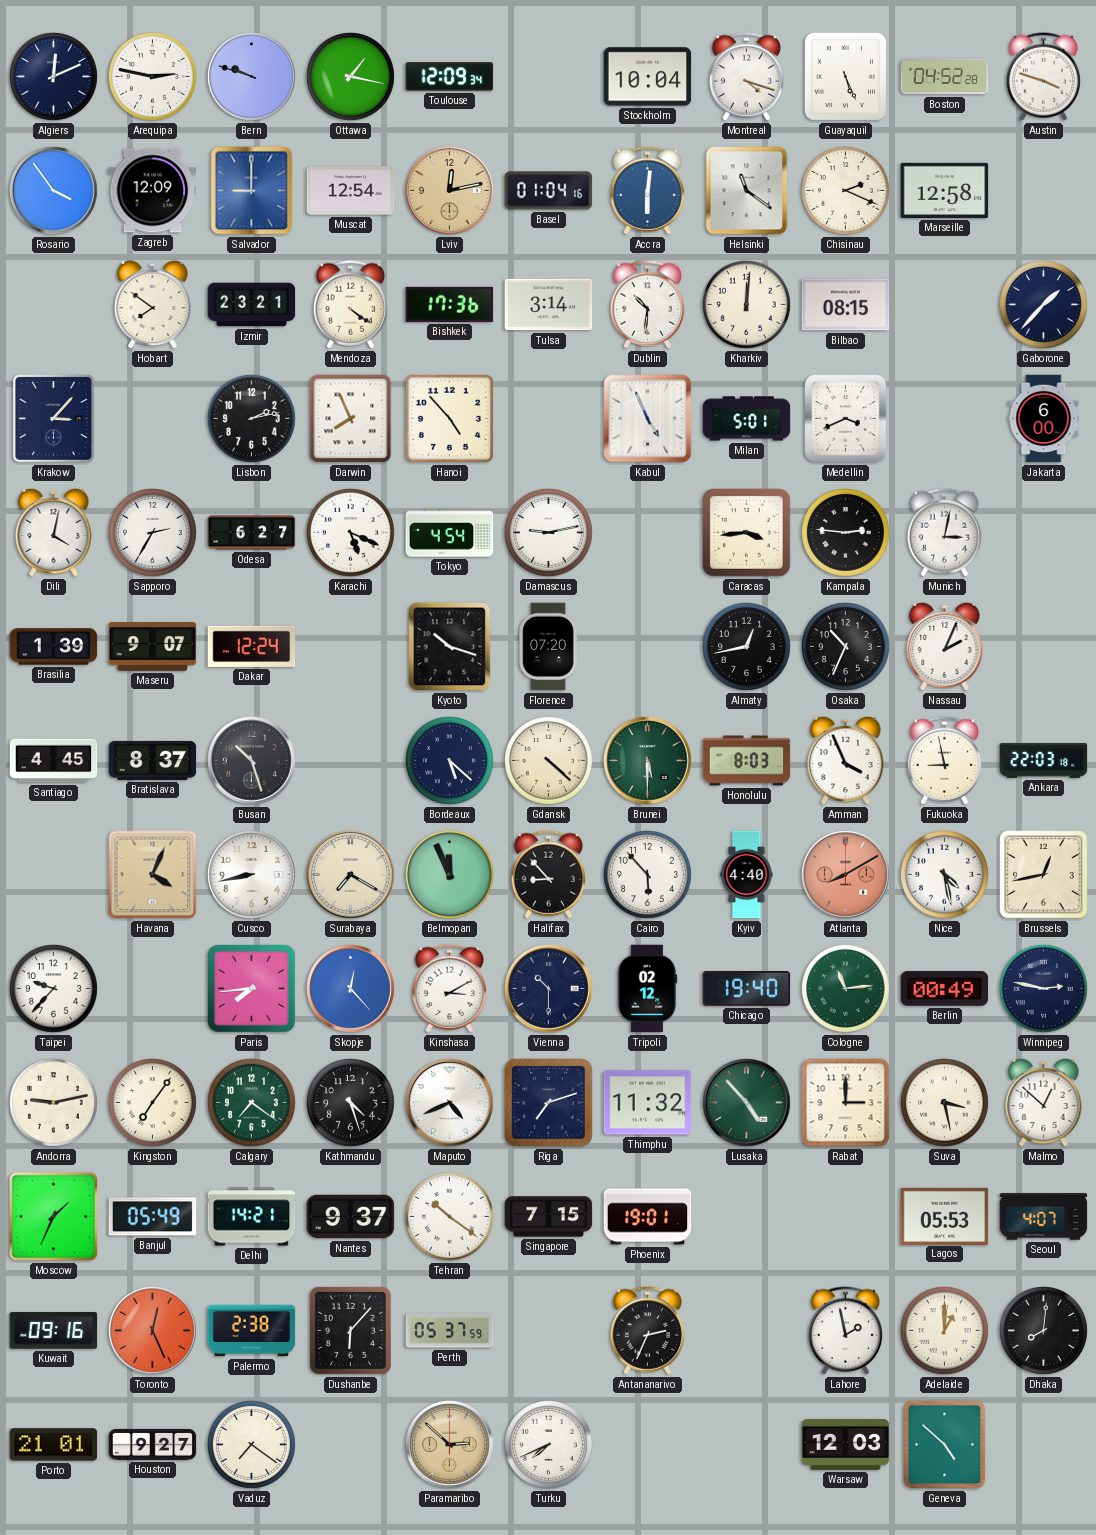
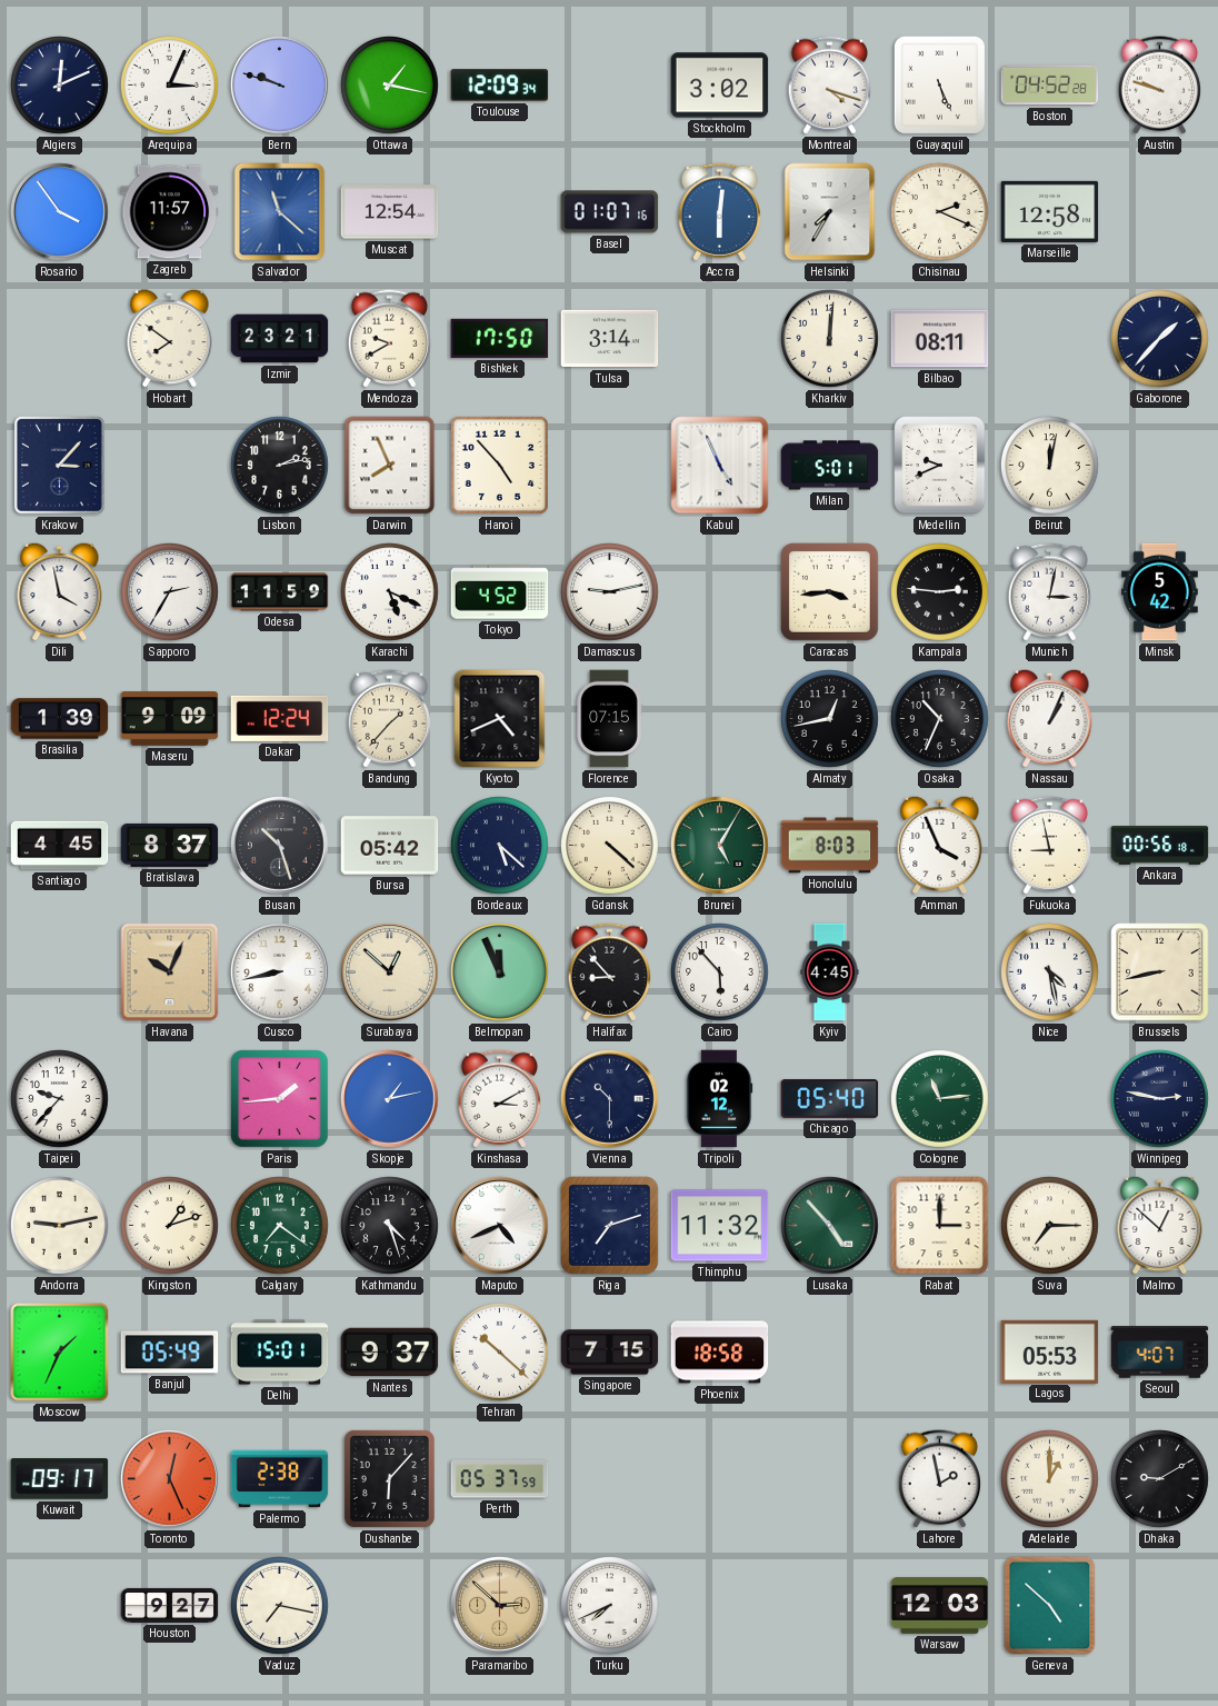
Arequipa: 2:47 -> 3:04 (170, 86)
Stockholm: 10:04 -> 3:02 (720, 86)
Austin: 3:48 -> 9:48 (1159, 86)
Zagreb: 12:09 -> 11:57 (170, 212)
Salvador: 9:00 -> 11:22 (280, 212)
Lviv: 12:13 -> none (450, 191)
Basel: 01:04 -> 01:07 (610, 212)
Helsinki: 11:21 -> 7:35 (830, 212)
Mendoza: 4:21 -> 9:40 (389, 339)
Bishkek: 17:36 -> 17:50 (500, 338)
Dublin: 10:31 -> none (647, 305)
Bilbao: 08:15 -> 08:11 (940, 339)
Medellin: 3:41 -> 9:41 (940, 466)
Beirut: none -> 12:02 (1050, 466)
Jakarta: 6:00 -> none (1044, 419)
Dili: 4:02 -> 3:58 (60, 591)
Odesa: 6:27 -> 11:59 (280, 592)
Tokyo: 4:54 -> 4:52 (500, 592)
Minsk: none -> 5:42 (1159, 592)
Maseru: 9:07 -> 9:09 (170, 719)
Bandung: none -> 1:37 (389, 719)
Kyoto: 10:18 -> 4:41 (500, 719)
Florence: 07:20 -> 07:15 (609, 719)
Nassau: 2:04 -> 1:04 (1050, 718)
Bursa: none -> 05:42 (390, 846)
Brunei: 5:30 -> 5:05 (720, 846)
Ankara: 22:03 -> 00:56 (1160, 846)
Havana: 4:04 -> 10:04 (170, 972)
Surabaya: 7:20 -> 12:52 (390, 972)
Kyiv: 4:40 -> 4:45 (830, 972)
Atlanta: 8:10 -> none (846, 875)
Brussels: 12:43 -> 8:43 (1160, 972)
Paris: 7:44 -> 1:44 (280, 1099)
Skopje: 12:23 -> 1:13 (390, 1099)
Chicago: 19:40 -> 05:40 (830, 1099)
Berlin: 00:49 -> none (945, 989)
Kingston: 7:06 -> 1:12 (170, 1226)
Suva: 3:28 -> 7:15 (1050, 1226)
Delhi: 14:21 -> 15:01 (280, 1353)
Tehran: 10:21 -> 10:22 (500, 1353)
Phoenix: 19:01 -> 18:58 (720, 1353)
Kuwait: 09:16 -> 09:17 (60, 1479)
Antananarivo: 2:34 -> none (647, 1331)
Dhaka: 8:01 -> 9:10 (1160, 1479)
Porto: 21:01 -> none (54, 1445)
Vaduz: 7:21 -> 7:17 (280, 1606)
